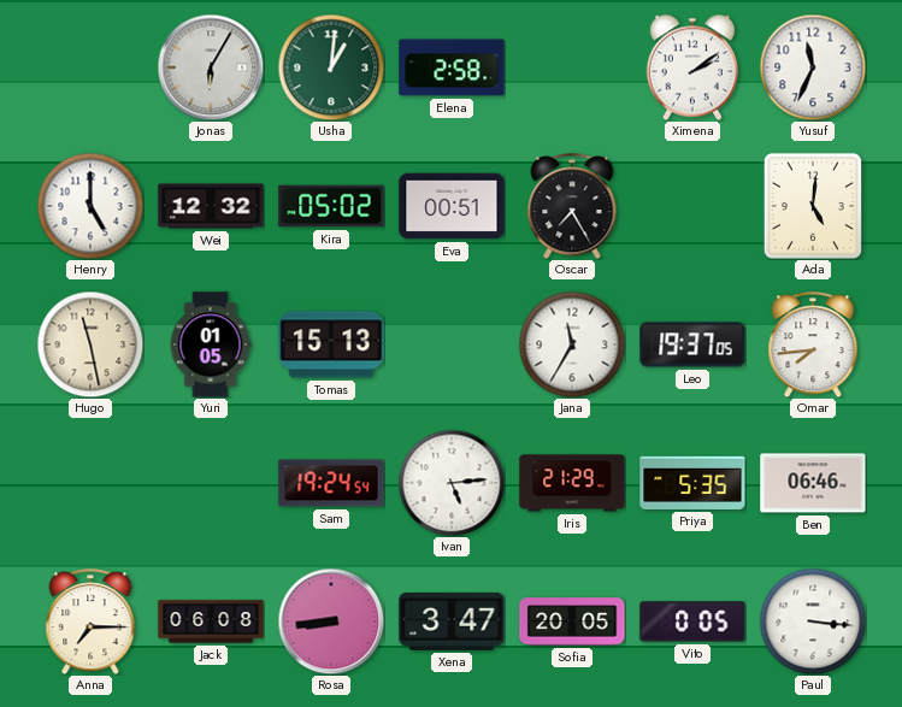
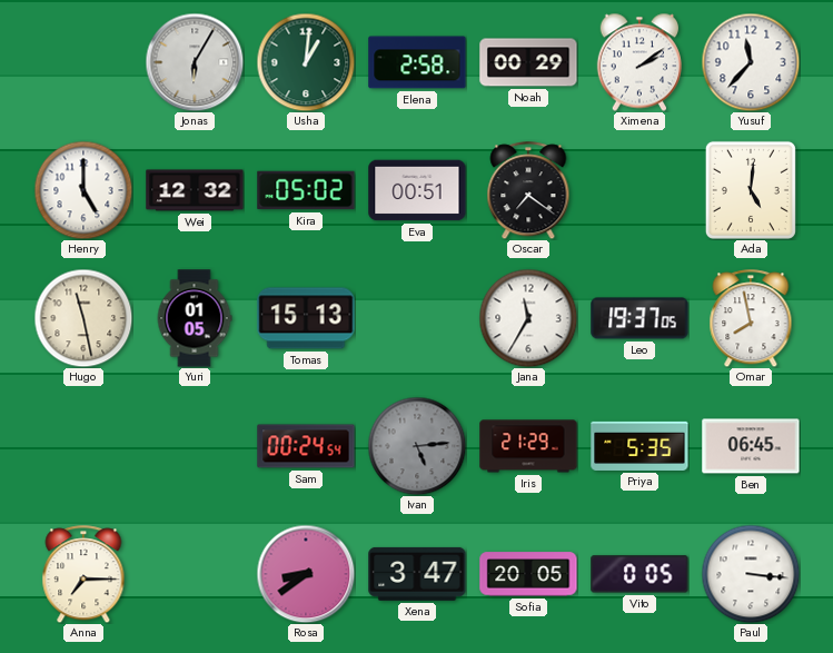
Noah: none -> 00:29 (528, 62)
Yusuf: 11:34 -> 11:37 (751, 62)
Oscar: 7:25 -> 7:21 (528, 190)
Omar: 7:44 -> 7:58 (751, 318)
Sam: 19:24 -> 00:24 (306, 446)
Ivan dial: white -> grey (417, 446)
Ben: 06:46 -> 06:45 (751, 446)
Jack: 06:08 -> none (211, 621)
Rosa: 8:44 -> 8:39 (306, 574)
